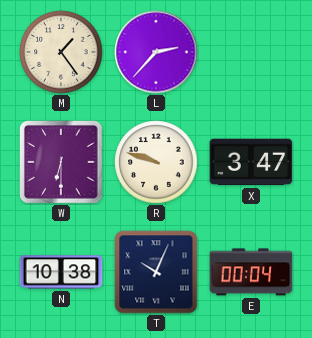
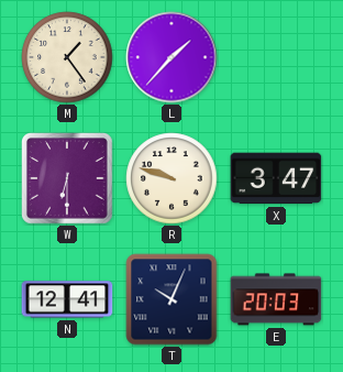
L: 2:37 -> 1:37 (171, 57)
N: 10:38 -> 12:41 (67, 299)
E: 00:04 -> 20:03 (276, 299)
